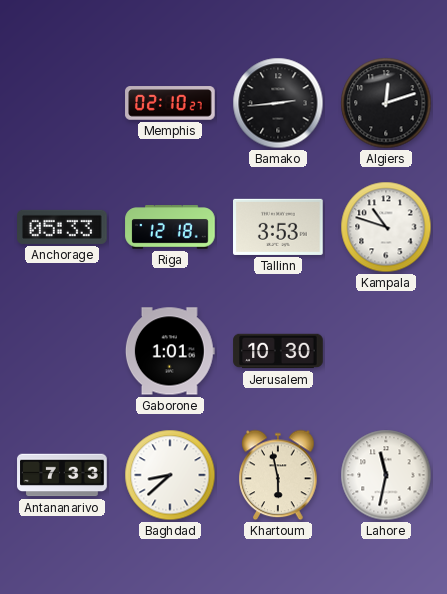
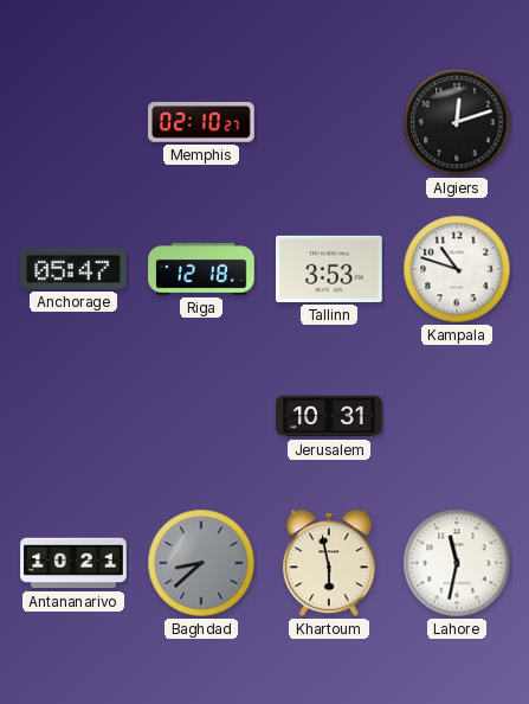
Bamako: 2:44 -> none (278, 103)
Anchorage: 05:33 -> 05:47 (73, 269)
Gaborone: 1:01 -> none (170, 351)
Jerusalem: 10:30 -> 10:31 (329, 416)
Antananarivo: 7:33 -> 10:21 (73, 563)
Baghdad dial: white -> grey (201, 563)
